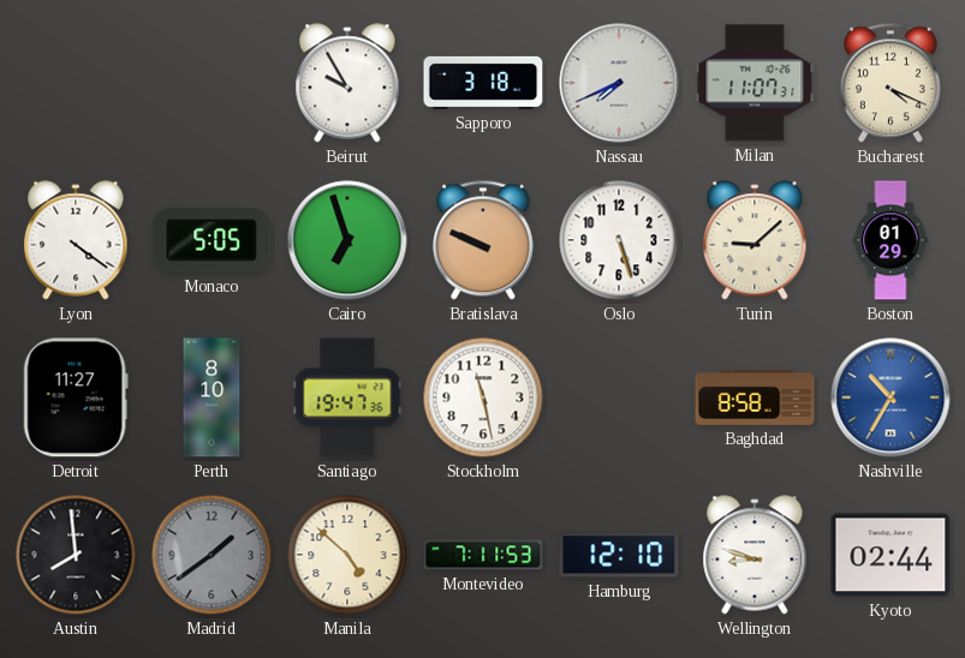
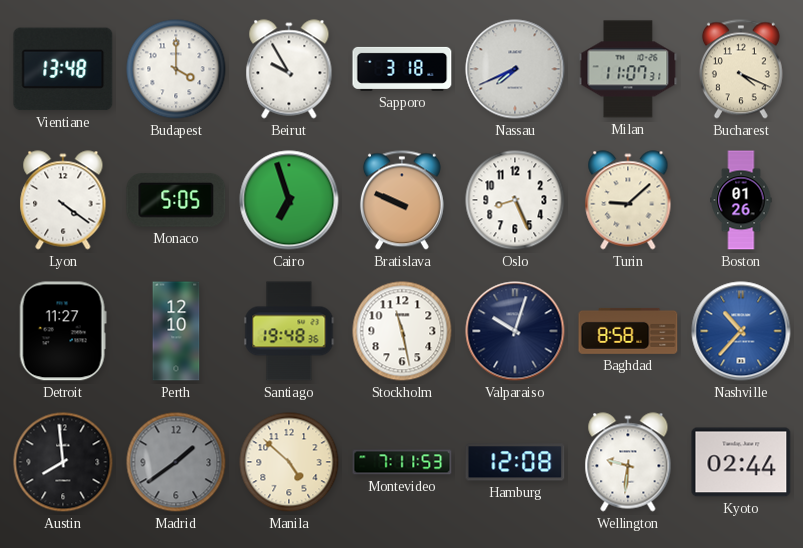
Vientiane: none -> 13:48 (63, 69)
Budapest: none -> 4:00 (176, 69)
Oslo: 5:27 -> 8:26 (515, 200)
Boston: 01:29 -> 01:26 (741, 200)
Perth: 8:10 -> 12:10 (176, 331)
Santiago: 19:47 -> 19:48 (289, 331)
Valparaiso: none -> 10:03 (515, 331)
Nashville: 10:35 -> 10:37 (741, 331)
Hamburg: 12:10 -> 12:08 (515, 462)
Wellington: 8:48 -> 9:31 (628, 462)
